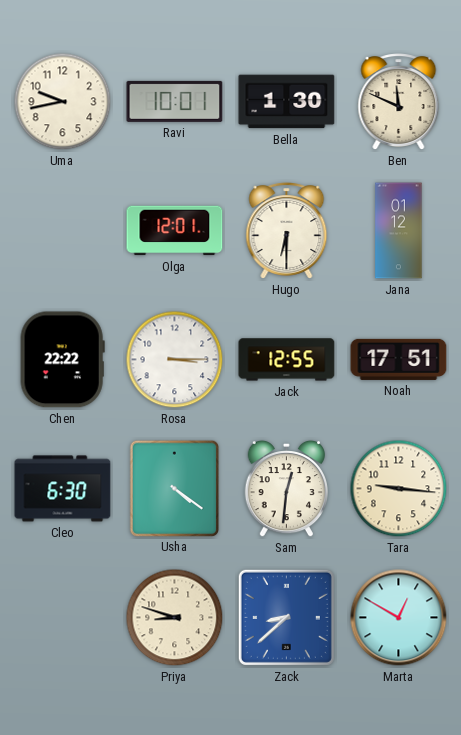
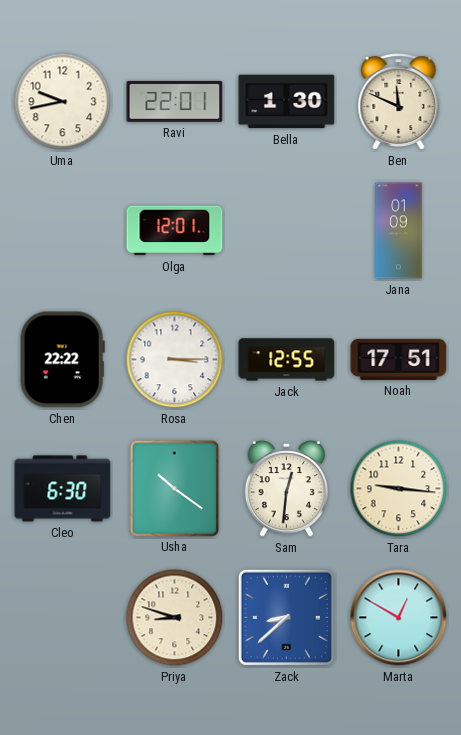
Ravi: 10:01 -> 22:01 (175, 101)
Hugo: 6:30 -> none (287, 231)
Jana: 01:12 -> 01:09 (399, 231)
Usha: 4:21 -> 10:21 (174, 488)
